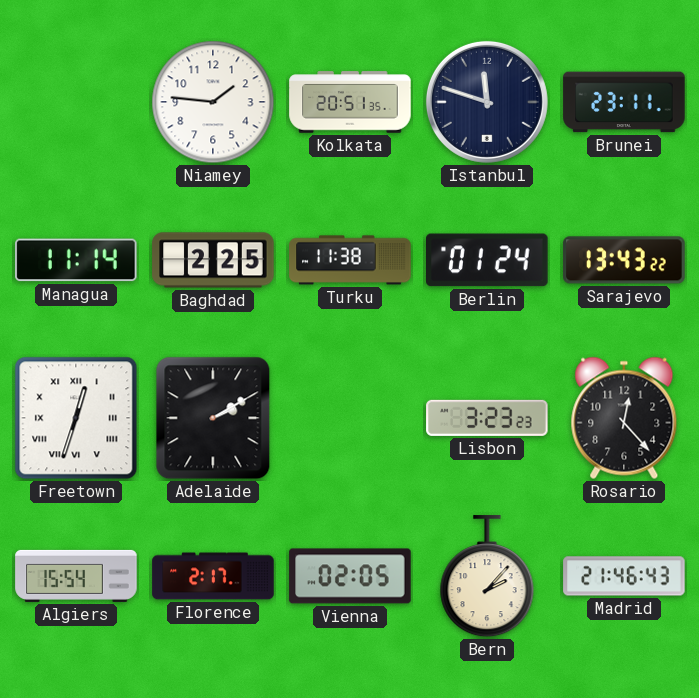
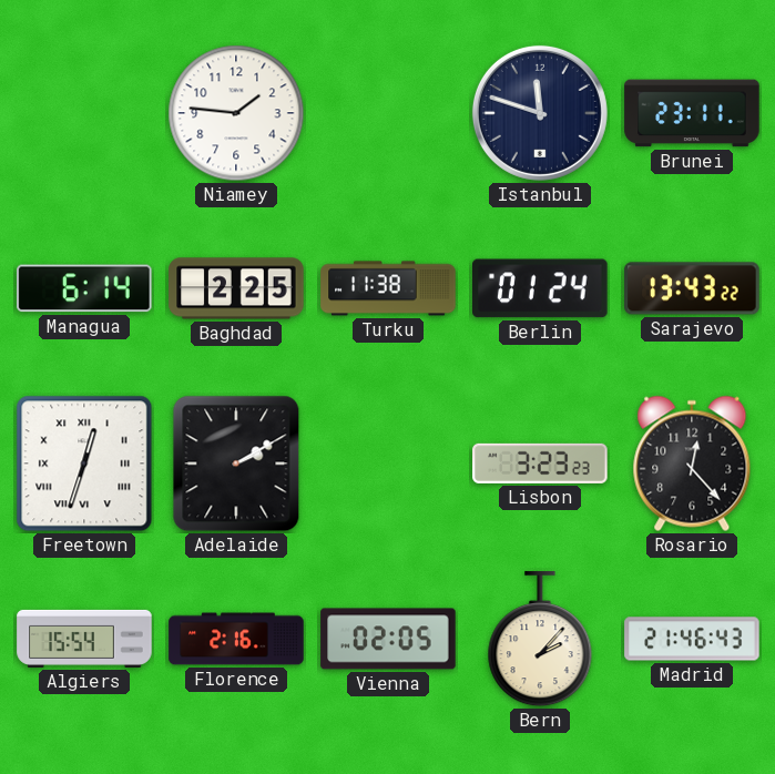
Kolkata: 20:51 -> none (350, 102)
Managua: 11:14 -> 6:14 (84, 288)
Florence: 2:17 -> 2:16 (236, 639)
